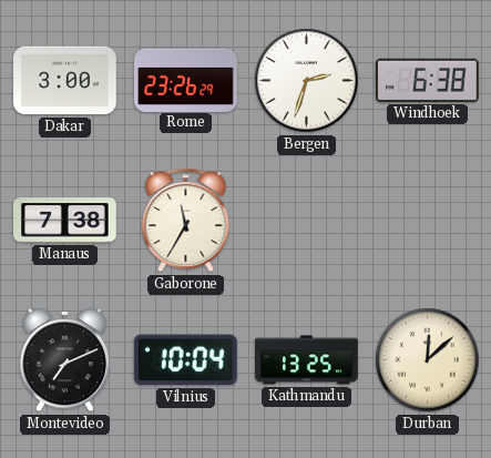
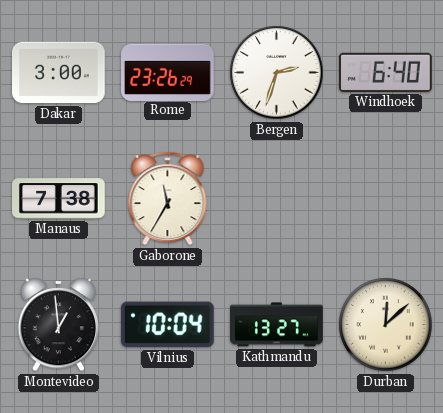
Windhoek: 6:38 -> 6:40 (386, 72)
Montevideo: 7:11 -> 12:59 (59, 325)
Kathmandu: 13:25 -> 13:27 (277, 325)
